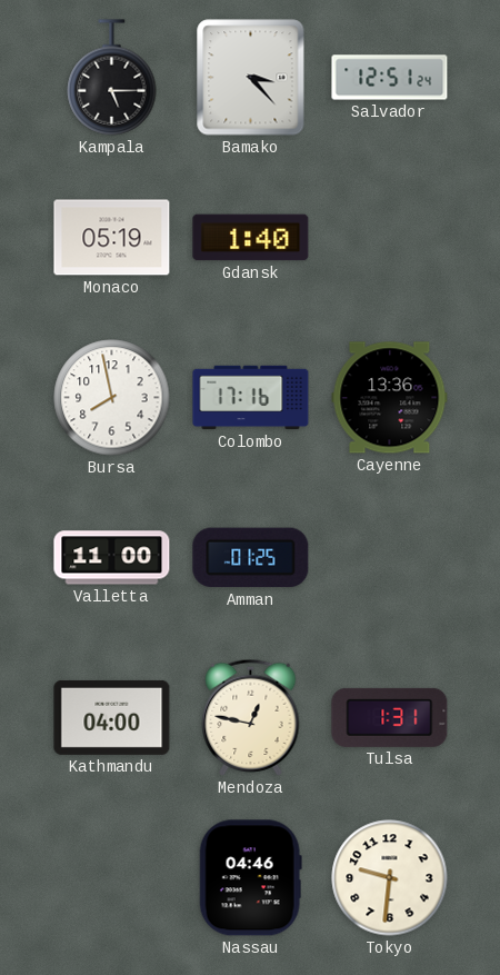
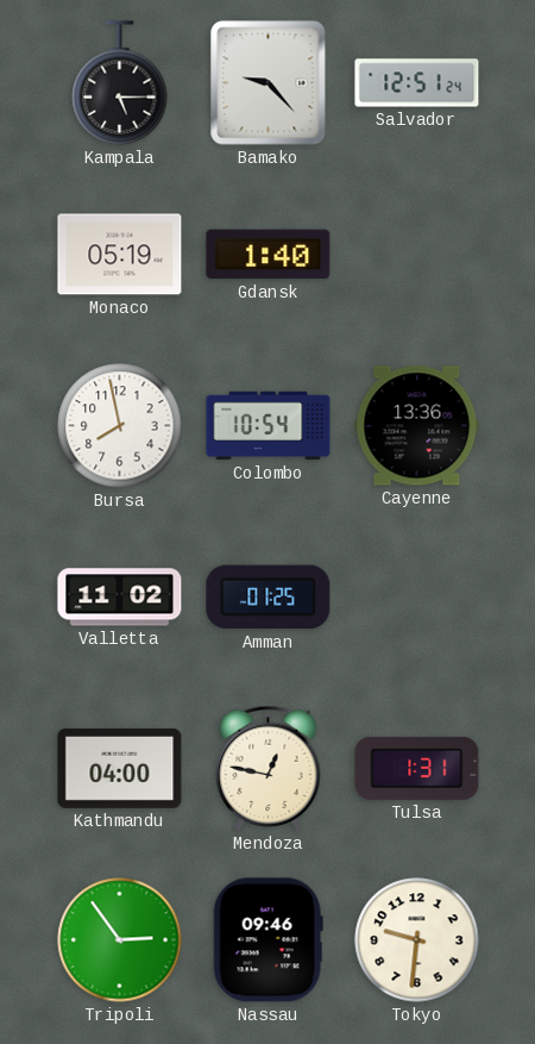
Bamako: 3:23 -> 9:23 (269, 83)
Colombo: 17:16 -> 10:54 (269, 426)
Valletta: 11:00 -> 11:02 (120, 598)
Tripoli: none -> 2:54 (120, 940)
Nassau: 04:46 -> 09:46 (267, 940)
